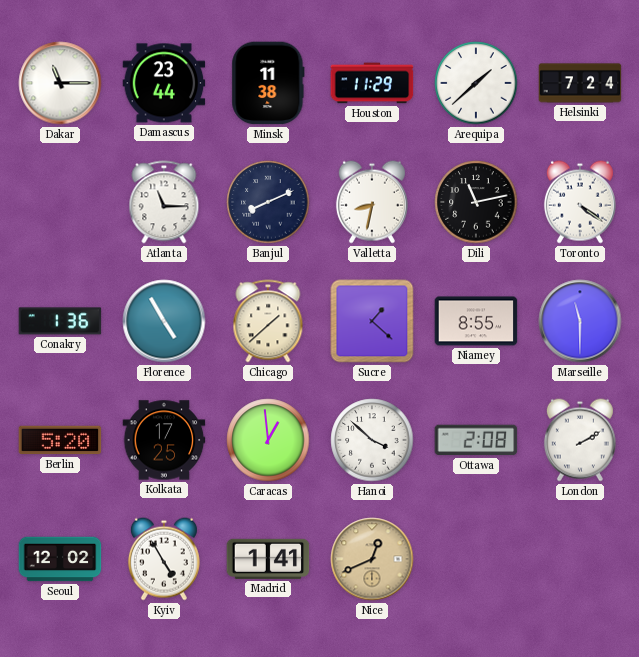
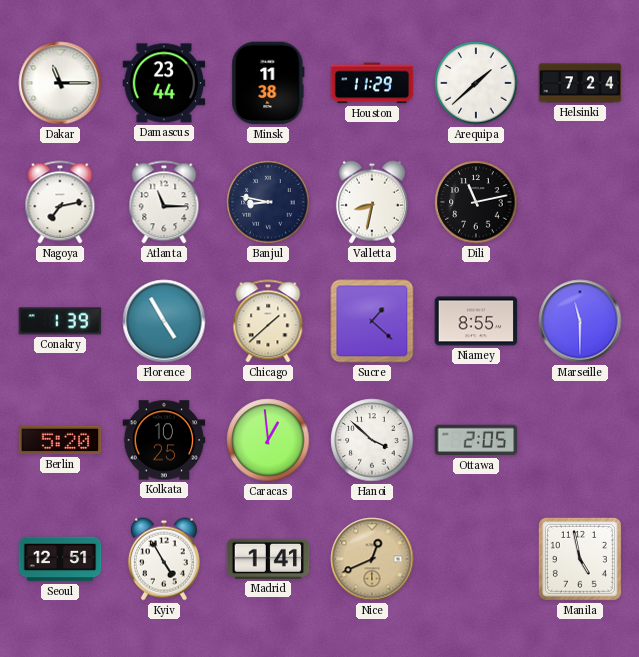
Nagoya: none -> 7:13 (60, 202)
Banjul: 8:11 -> 8:47 (268, 202)
Toronto: 4:21 -> none (580, 202)
Conakry: 1:36 -> 1:39 (60, 321)
Kolkata: 17:25 -> 10:25 (164, 440)
Ottawa: 2:08 -> 2:05 (476, 440)
London: 2:10 -> none (580, 440)
Seoul: 12:02 -> 12:51 (60, 559)
Manila: none -> 4:58 (580, 559)
